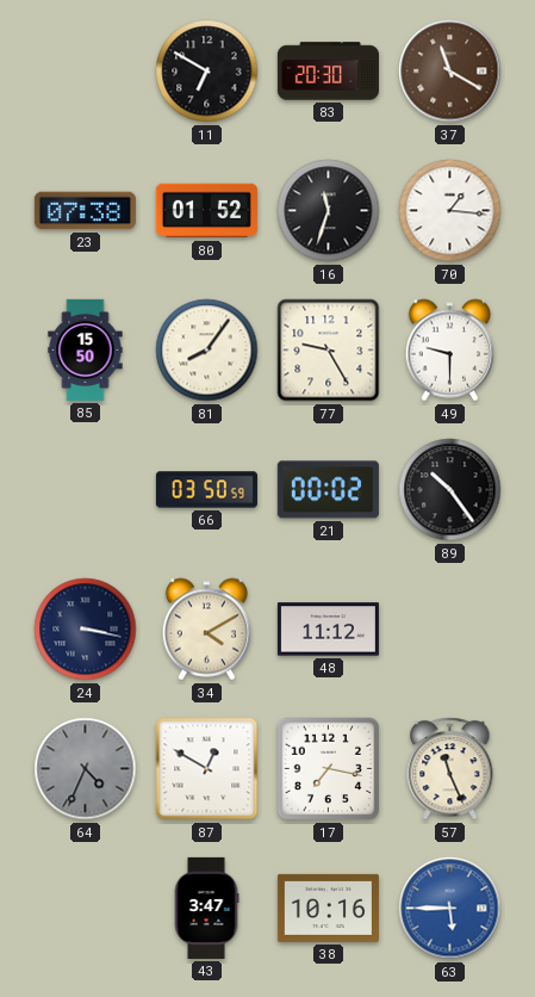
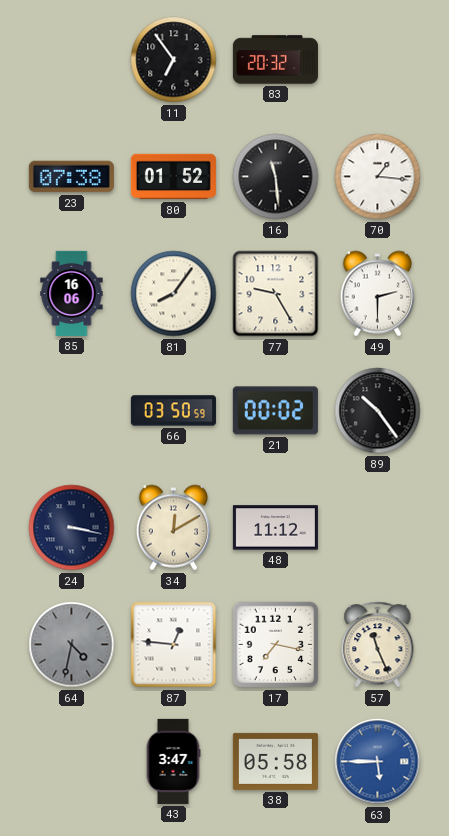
11: 6:50 -> 6:54 (174, 60)
83: 20:30 -> 20:32 (275, 60)
37: 11:20 -> none (450, 72)
16: 11:33 -> 11:29 (276, 177)
85: 15:50 -> 16:06 (72, 293)
49: 9:30 -> 2:30 (378, 294)
34: 4:10 -> 12:10 (174, 528)
64: 4:34 -> 4:32 (72, 645)
87: 12:50 -> 12:46 (174, 645)
38: 10:16 -> 05:58 (275, 761)
